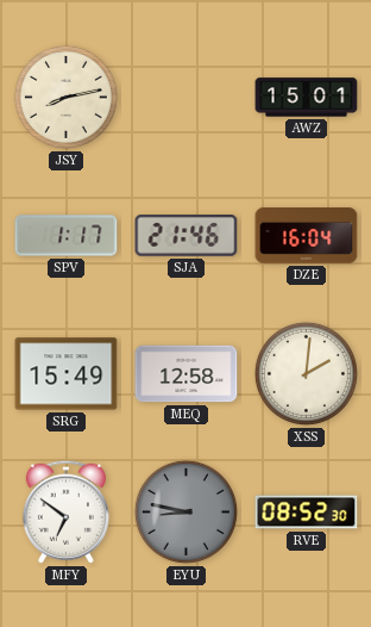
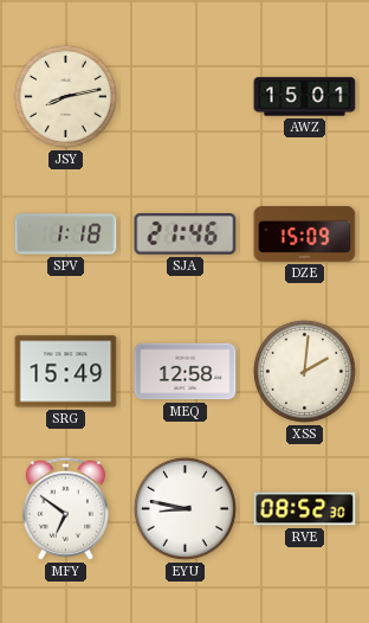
SPV: 1:17 -> 1:18 (66, 235)
DZE: 16:04 -> 15:09 (305, 235)
EYU dial: grey -> white (184, 508)
